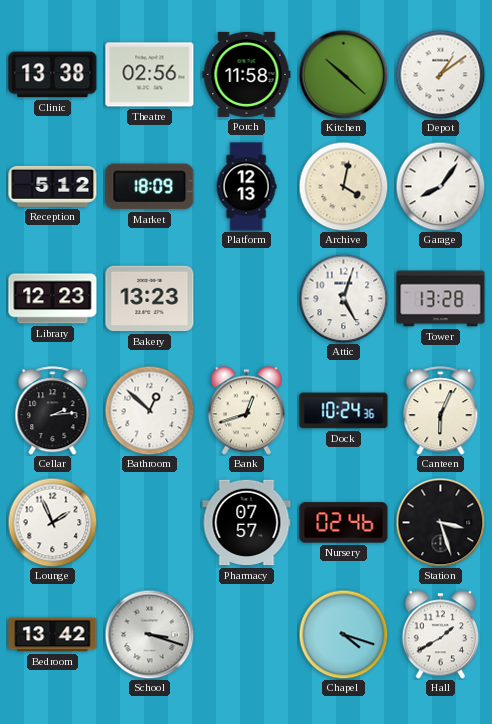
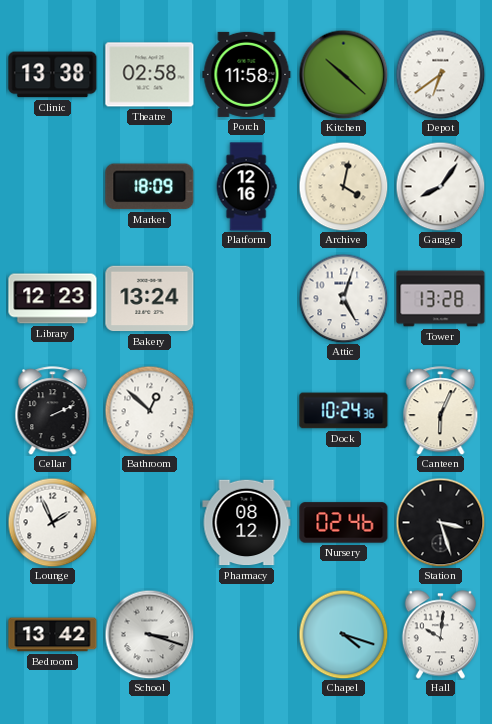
Theatre: 02:56 -> 02:58 (150, 75)
Depot: 1:09 -> 6:39 (440, 74)
Reception: 5:12 -> none (53, 186)
Platform: 12:13 -> 12:16 (246, 187)
Bakery: 13:23 -> 13:24 (150, 299)
Cellar: 2:14 -> 2:11 (53, 411)
Bank: 12:42 -> none (246, 411)
Pharmacy: 07:57 -> 08:12 (247, 523)
Hall: 1:40 -> 10:01 (440, 635)
